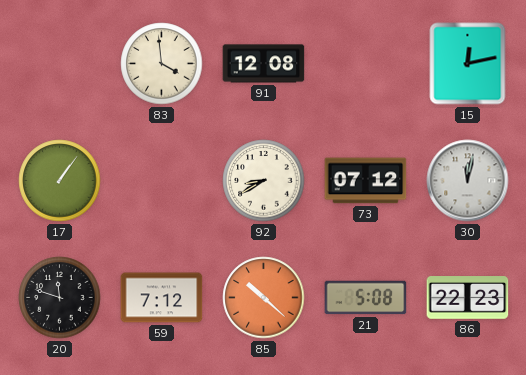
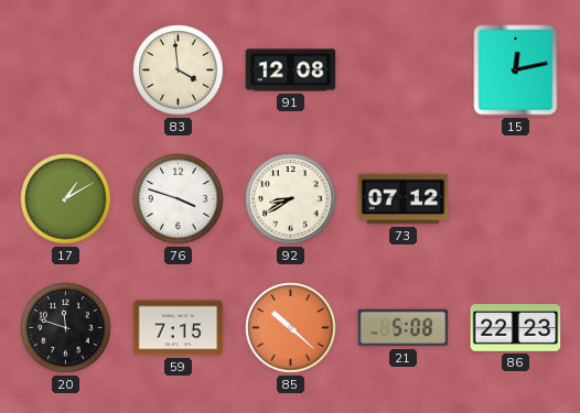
17: 1:06 -> 1:10 (66, 199)
76: none -> 3:48 (179, 199)
30: 12:02 -> none (468, 181)
59: 7:12 -> 7:15 (179, 328)
